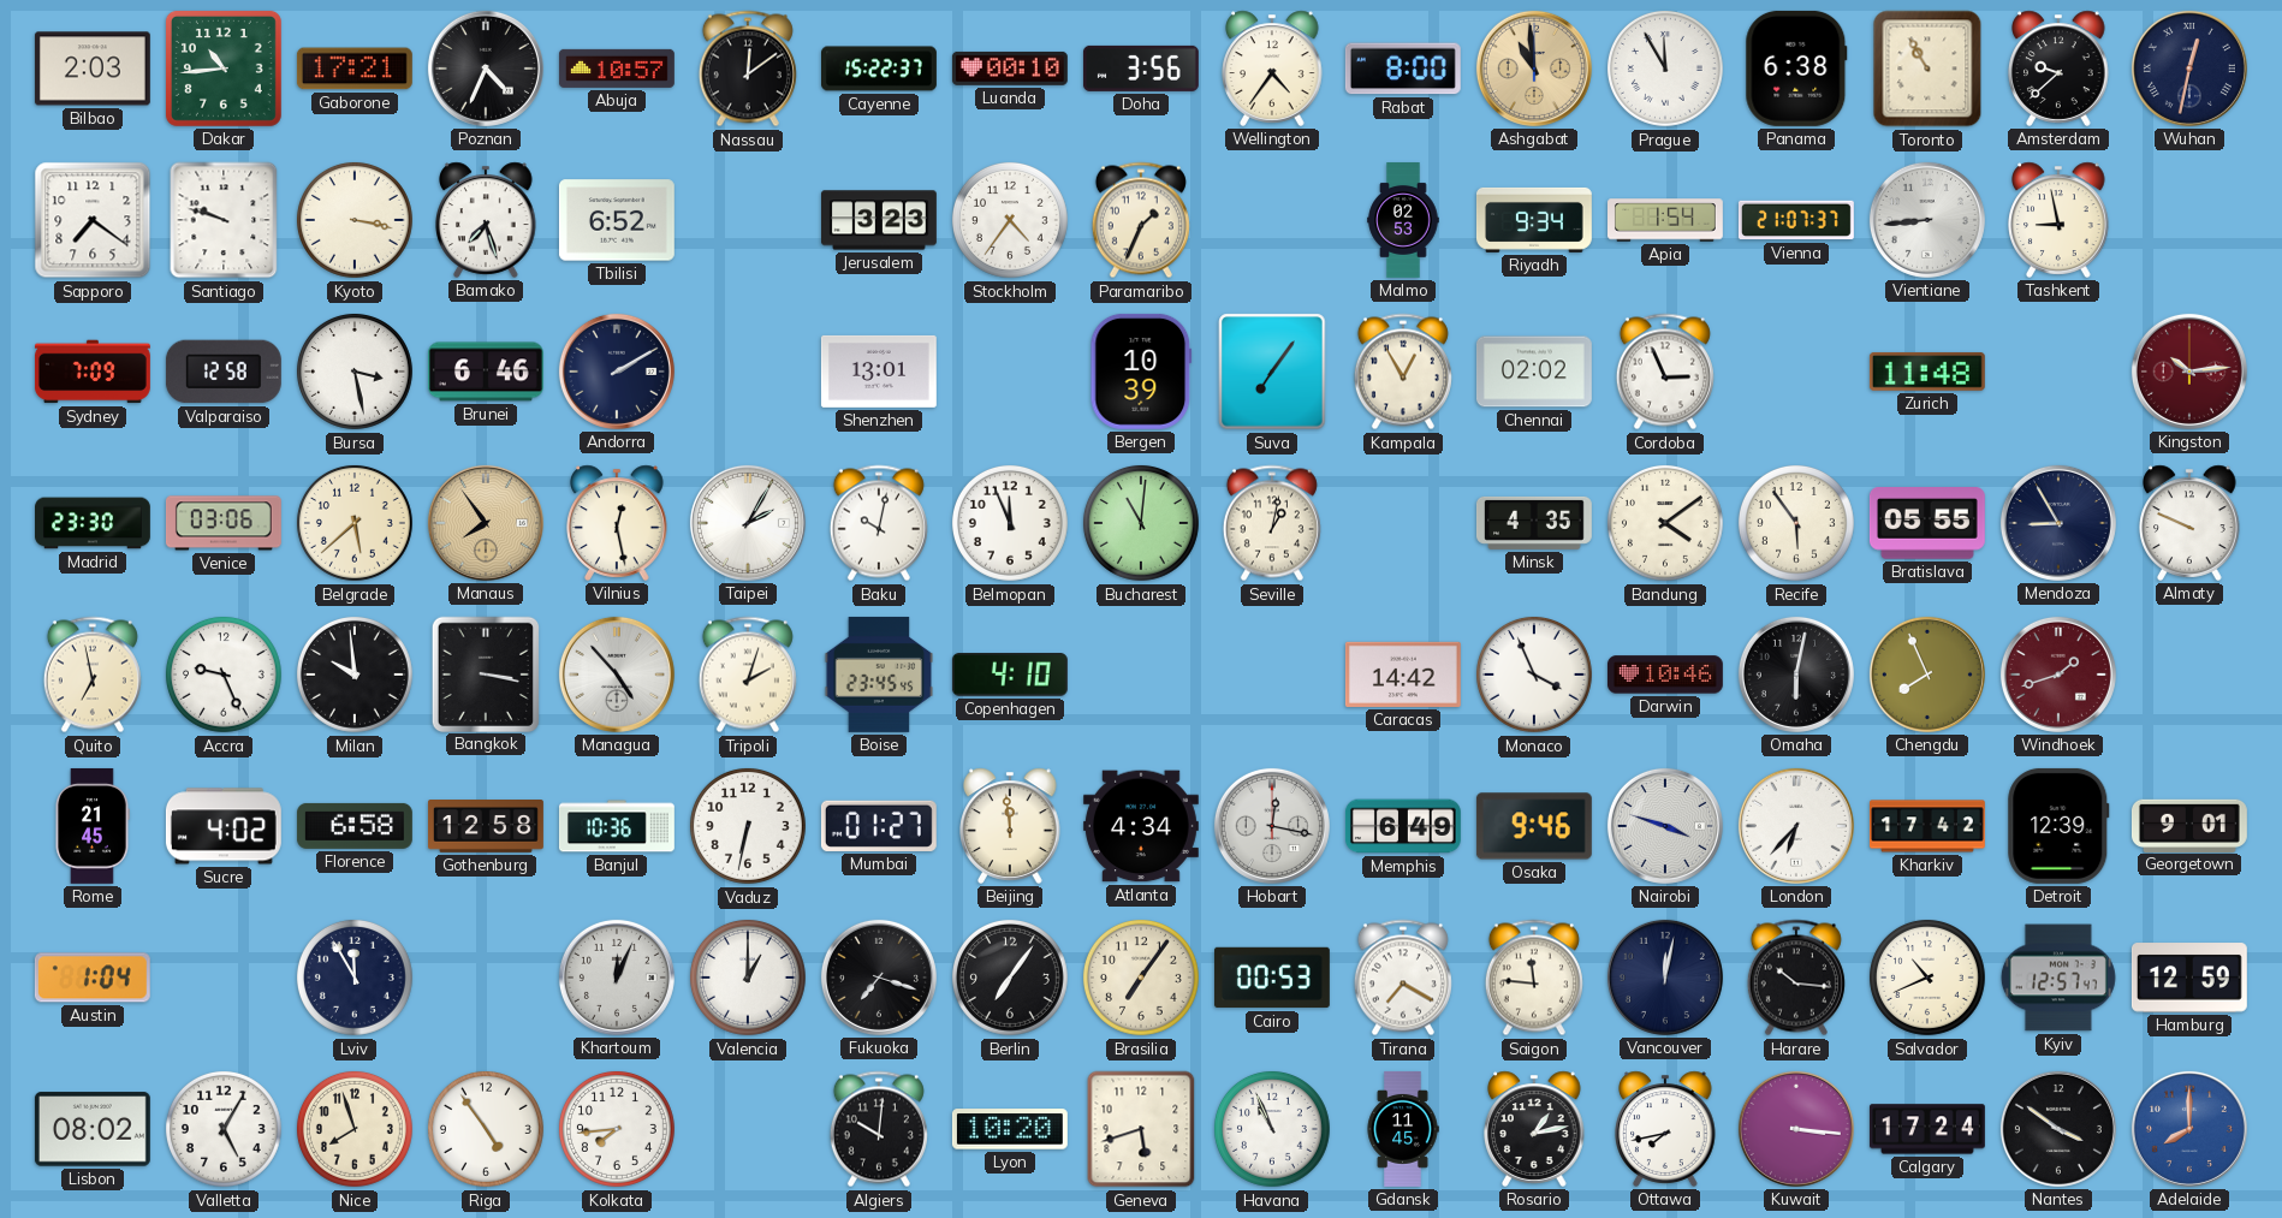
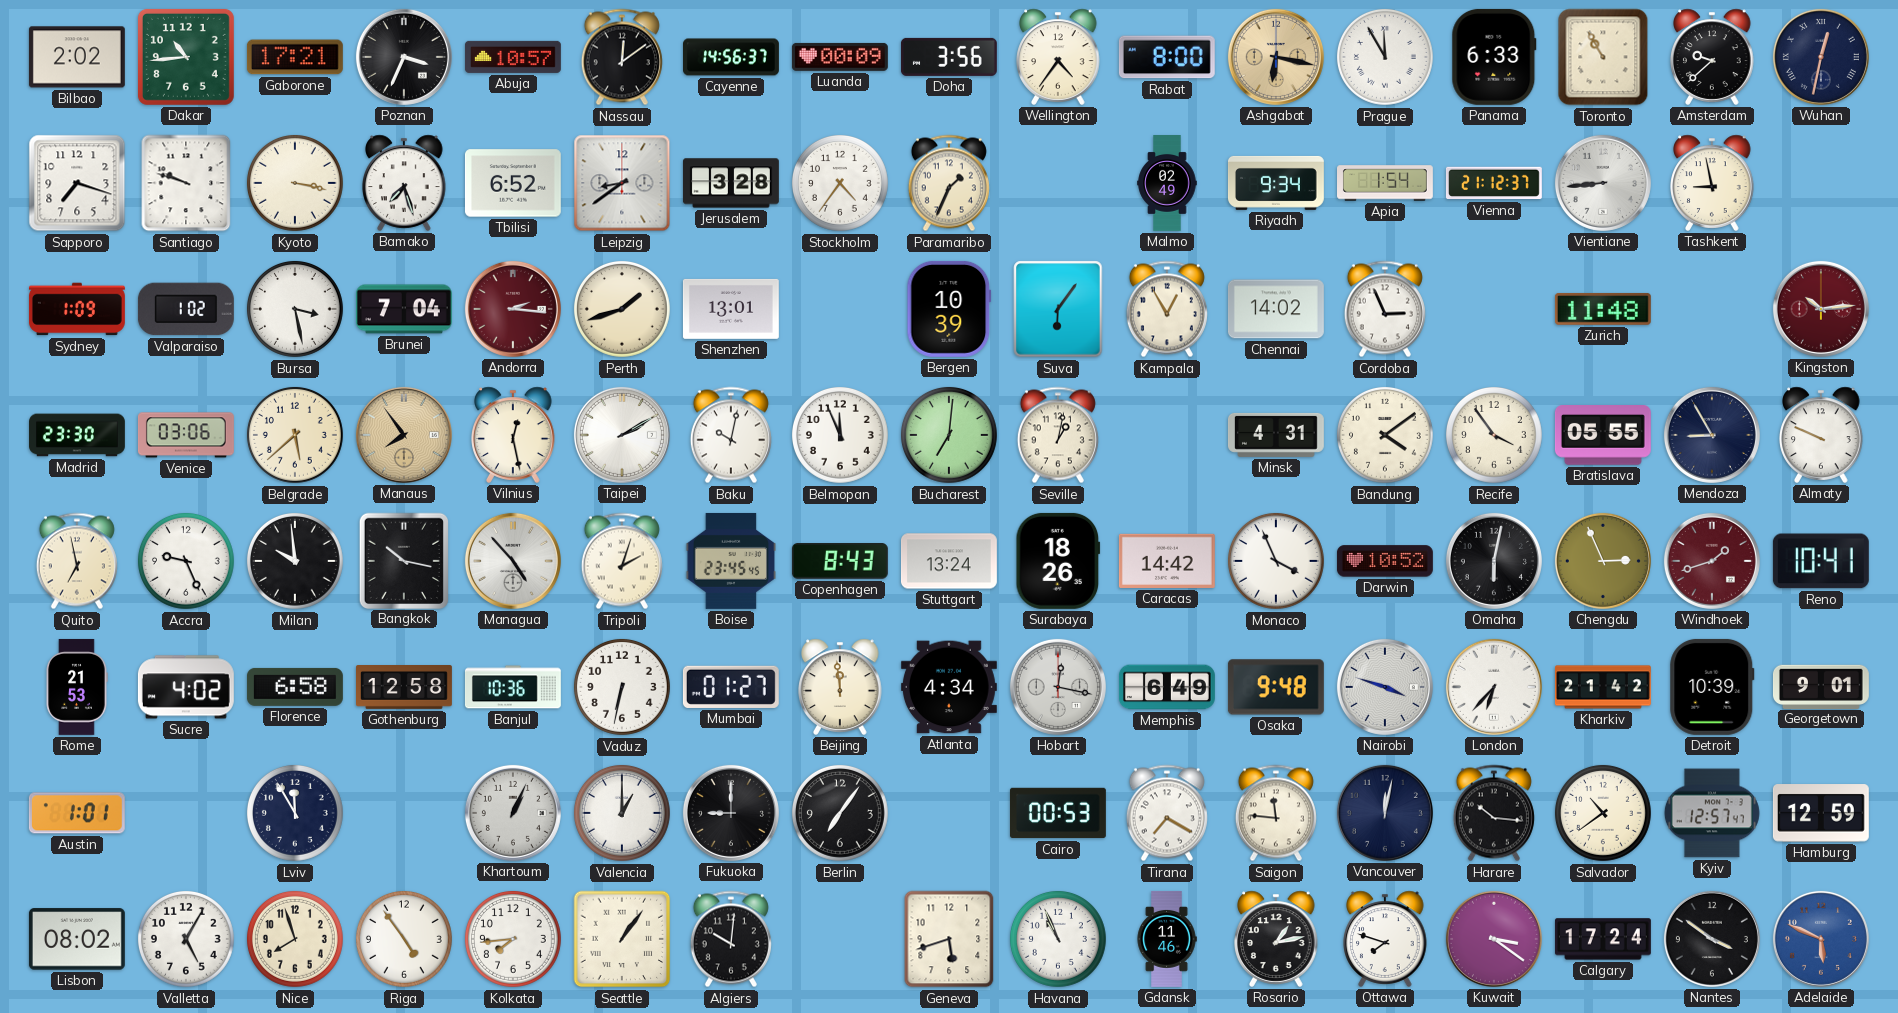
Bilbao: 2:03 -> 2:02 (77, 57)
Poznan: 4:34 -> 3:34 (404, 57)
Cayenne: 15:22 -> 14:56 (732, 57)
Luanda: 00:10 -> 00:09 (840, 57)
Ashgabat: 10:59 -> 6:17 (1276, 57)
Panama: 6:38 -> 6:33 (1494, 57)
Sapporo: 7:21 -> 7:18 (77, 183)
Leipzig: none -> 8:39 (622, 183)
Jerusalem: 3:23 -> 3:28 (731, 183)
Malmo: 02:53 -> 02:49 (1167, 184)
Vienna: 21:07 -> 21:12 (1494, 183)
Sydney: 7:09 -> 1:09 (77, 309)
Valparaiso: 12:58 -> 1:02 (186, 309)
Brunei: 6:46 -> 7:04 (404, 309)
Andorra: 2:10 -> 2:16 (513, 309)
Andorra dial: navy -> burgundy (513, 309)
Perth: none -> 1:42 (622, 309)
Suva: 7:06 -> 6:06 (1058, 309)
Chennai: 02:02 -> 14:02 (1276, 309)
Taipei: 2:05 -> 2:10 (622, 435)
Bucharest: 11:01 -> 7:01 (949, 435)
Minsk: 4:35 -> 4:31 (1276, 435)
Recife: 5:54 -> 3:54 (1494, 435)
Bangkok: 3:17 -> 10:17 (403, 560)
Copenhagen: 4:10 -> 8:43 (840, 562)
Stuttgart: none -> 13:24 (949, 561)
Surabaya: none -> 18:26 (1058, 561)
Darwin: 10:46 -> 10:52 (1385, 561)
Chengdu: 7:56 -> 2:56 (1603, 561)
Reno: none -> 10:41 (1821, 561)
Rome: 21:45 -> 21:53 (77, 687)
Osaka: 9:46 -> 9:48 (1276, 687)
Kharkiv: 17:42 -> 21:42 (1603, 687)
Detroit: 12:39 -> 10:39 (1712, 687)
Austin: 1:04 -> 1:01 (77, 813)
Khartoum: 12:04 -> 1:04 (513, 813)
Fukuoka: 7:18 -> 9:00 (731, 813)
Brasilia: 7:06 -> none (1141, 978)
Salvador: 10:41 -> 10:39 (1603, 813)
Seattle: none -> 1:06 (622, 939)
Lyon: 10:20 -> none (1010, 1129)
Gdansk: 11:45 -> 11:46 (1167, 939)
Ottawa: 7:43 -> 7:48 (1385, 939)
Kuwait: 3:16 -> 3:21 (1494, 939)
Adelaide: 8:00 -> 5:49 (1821, 939)
